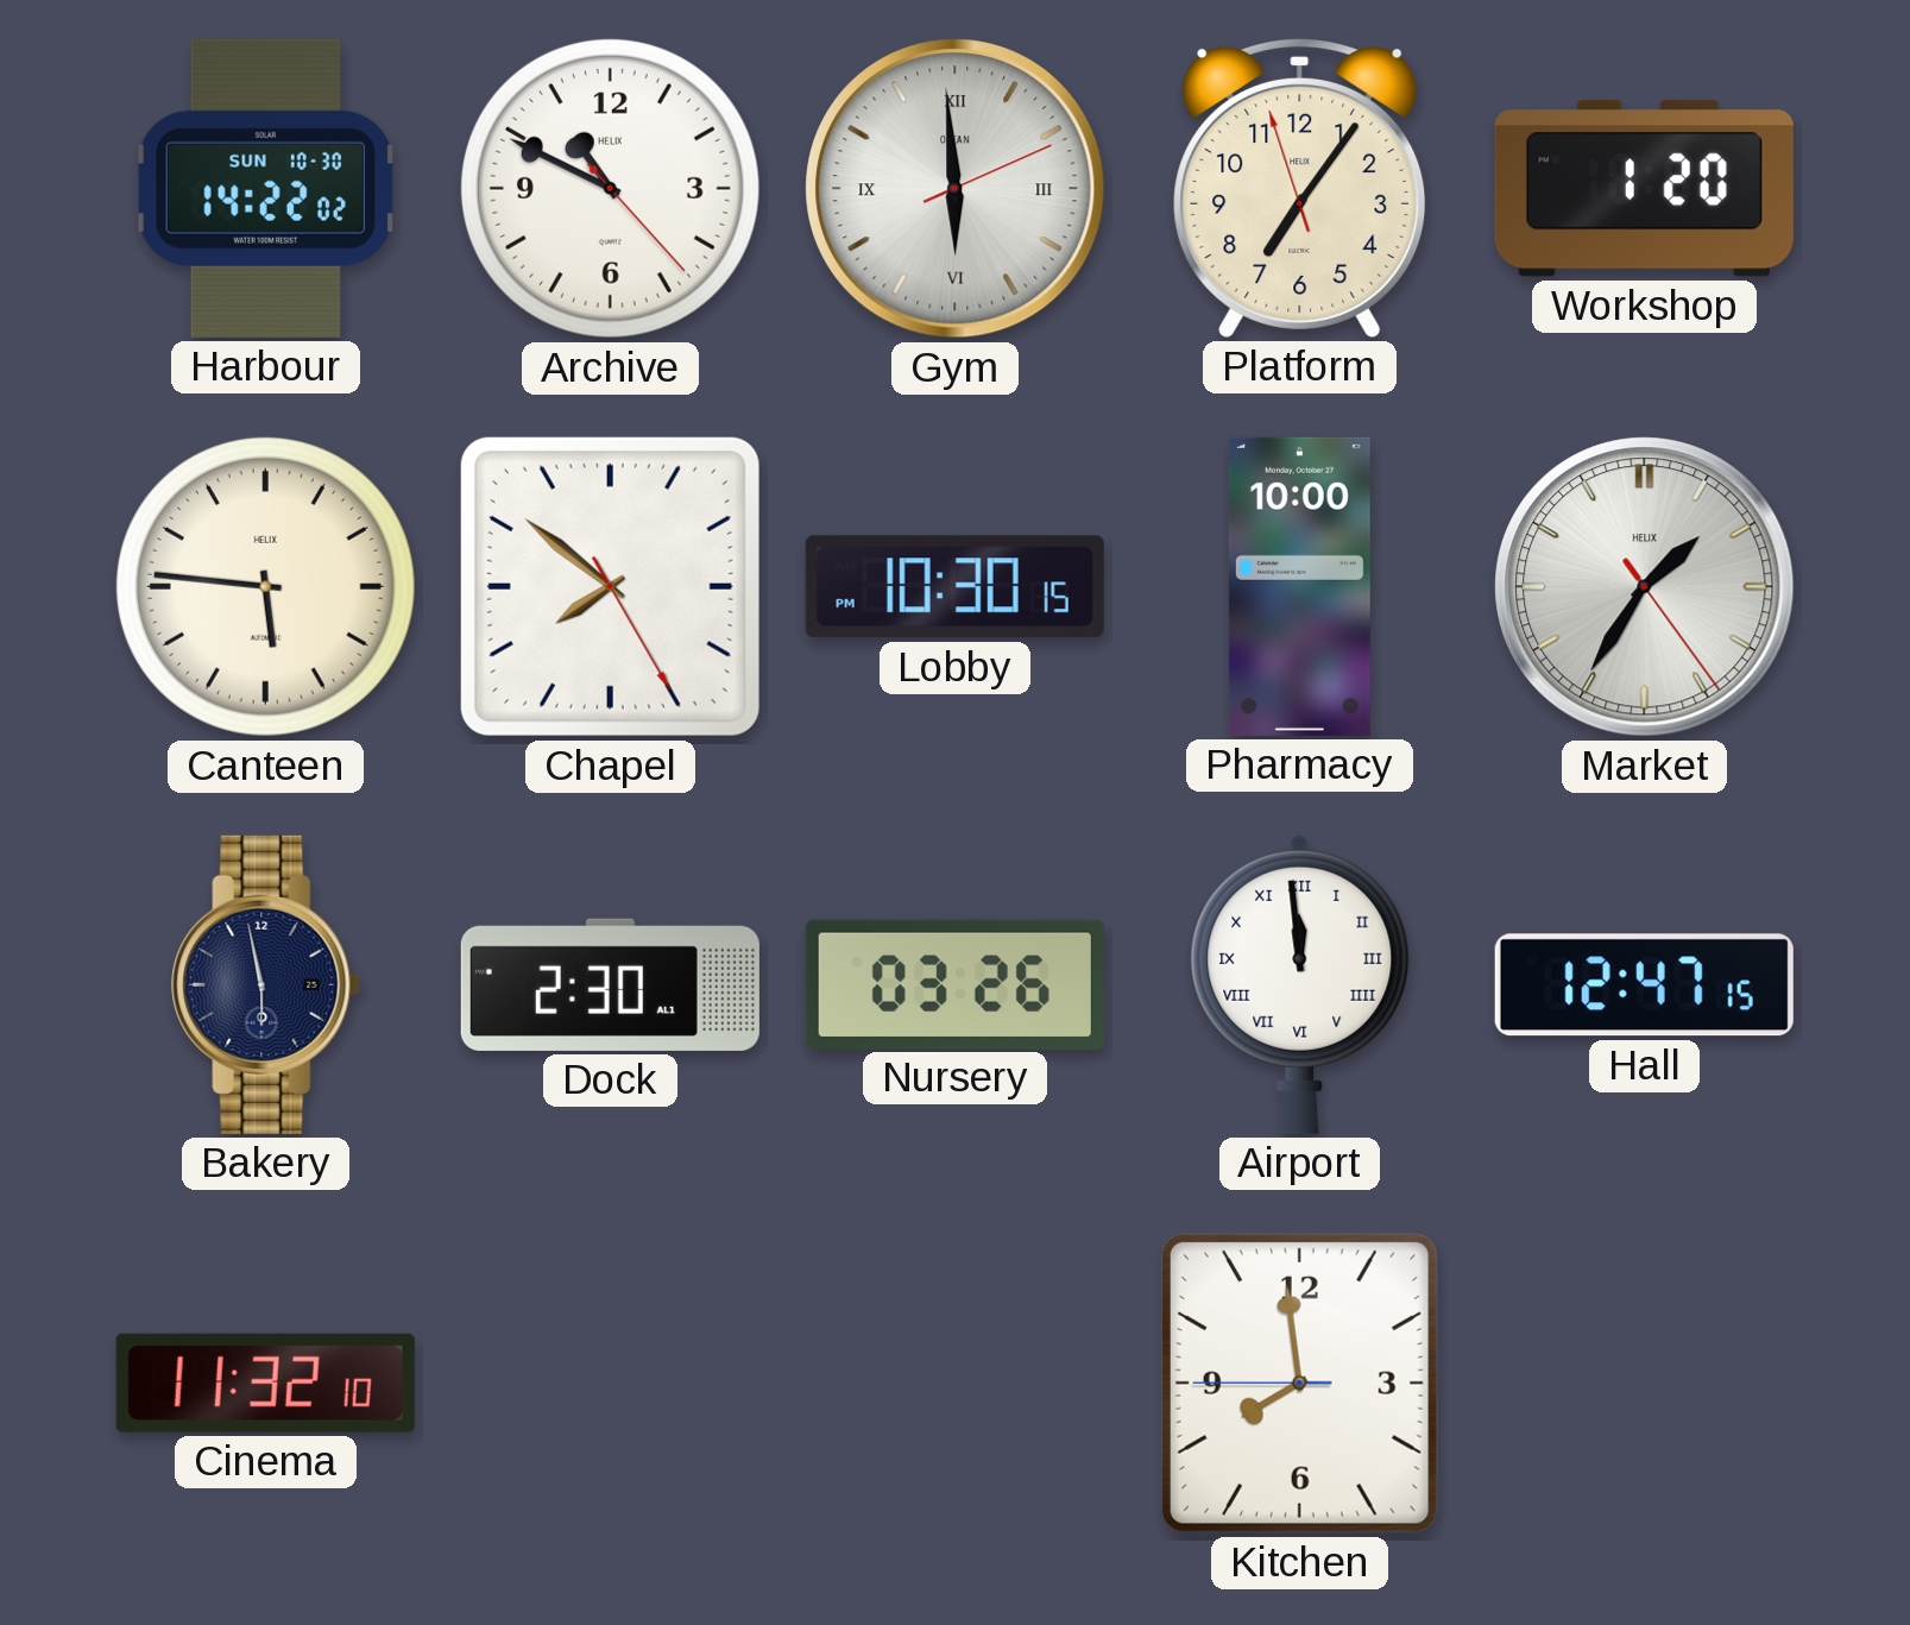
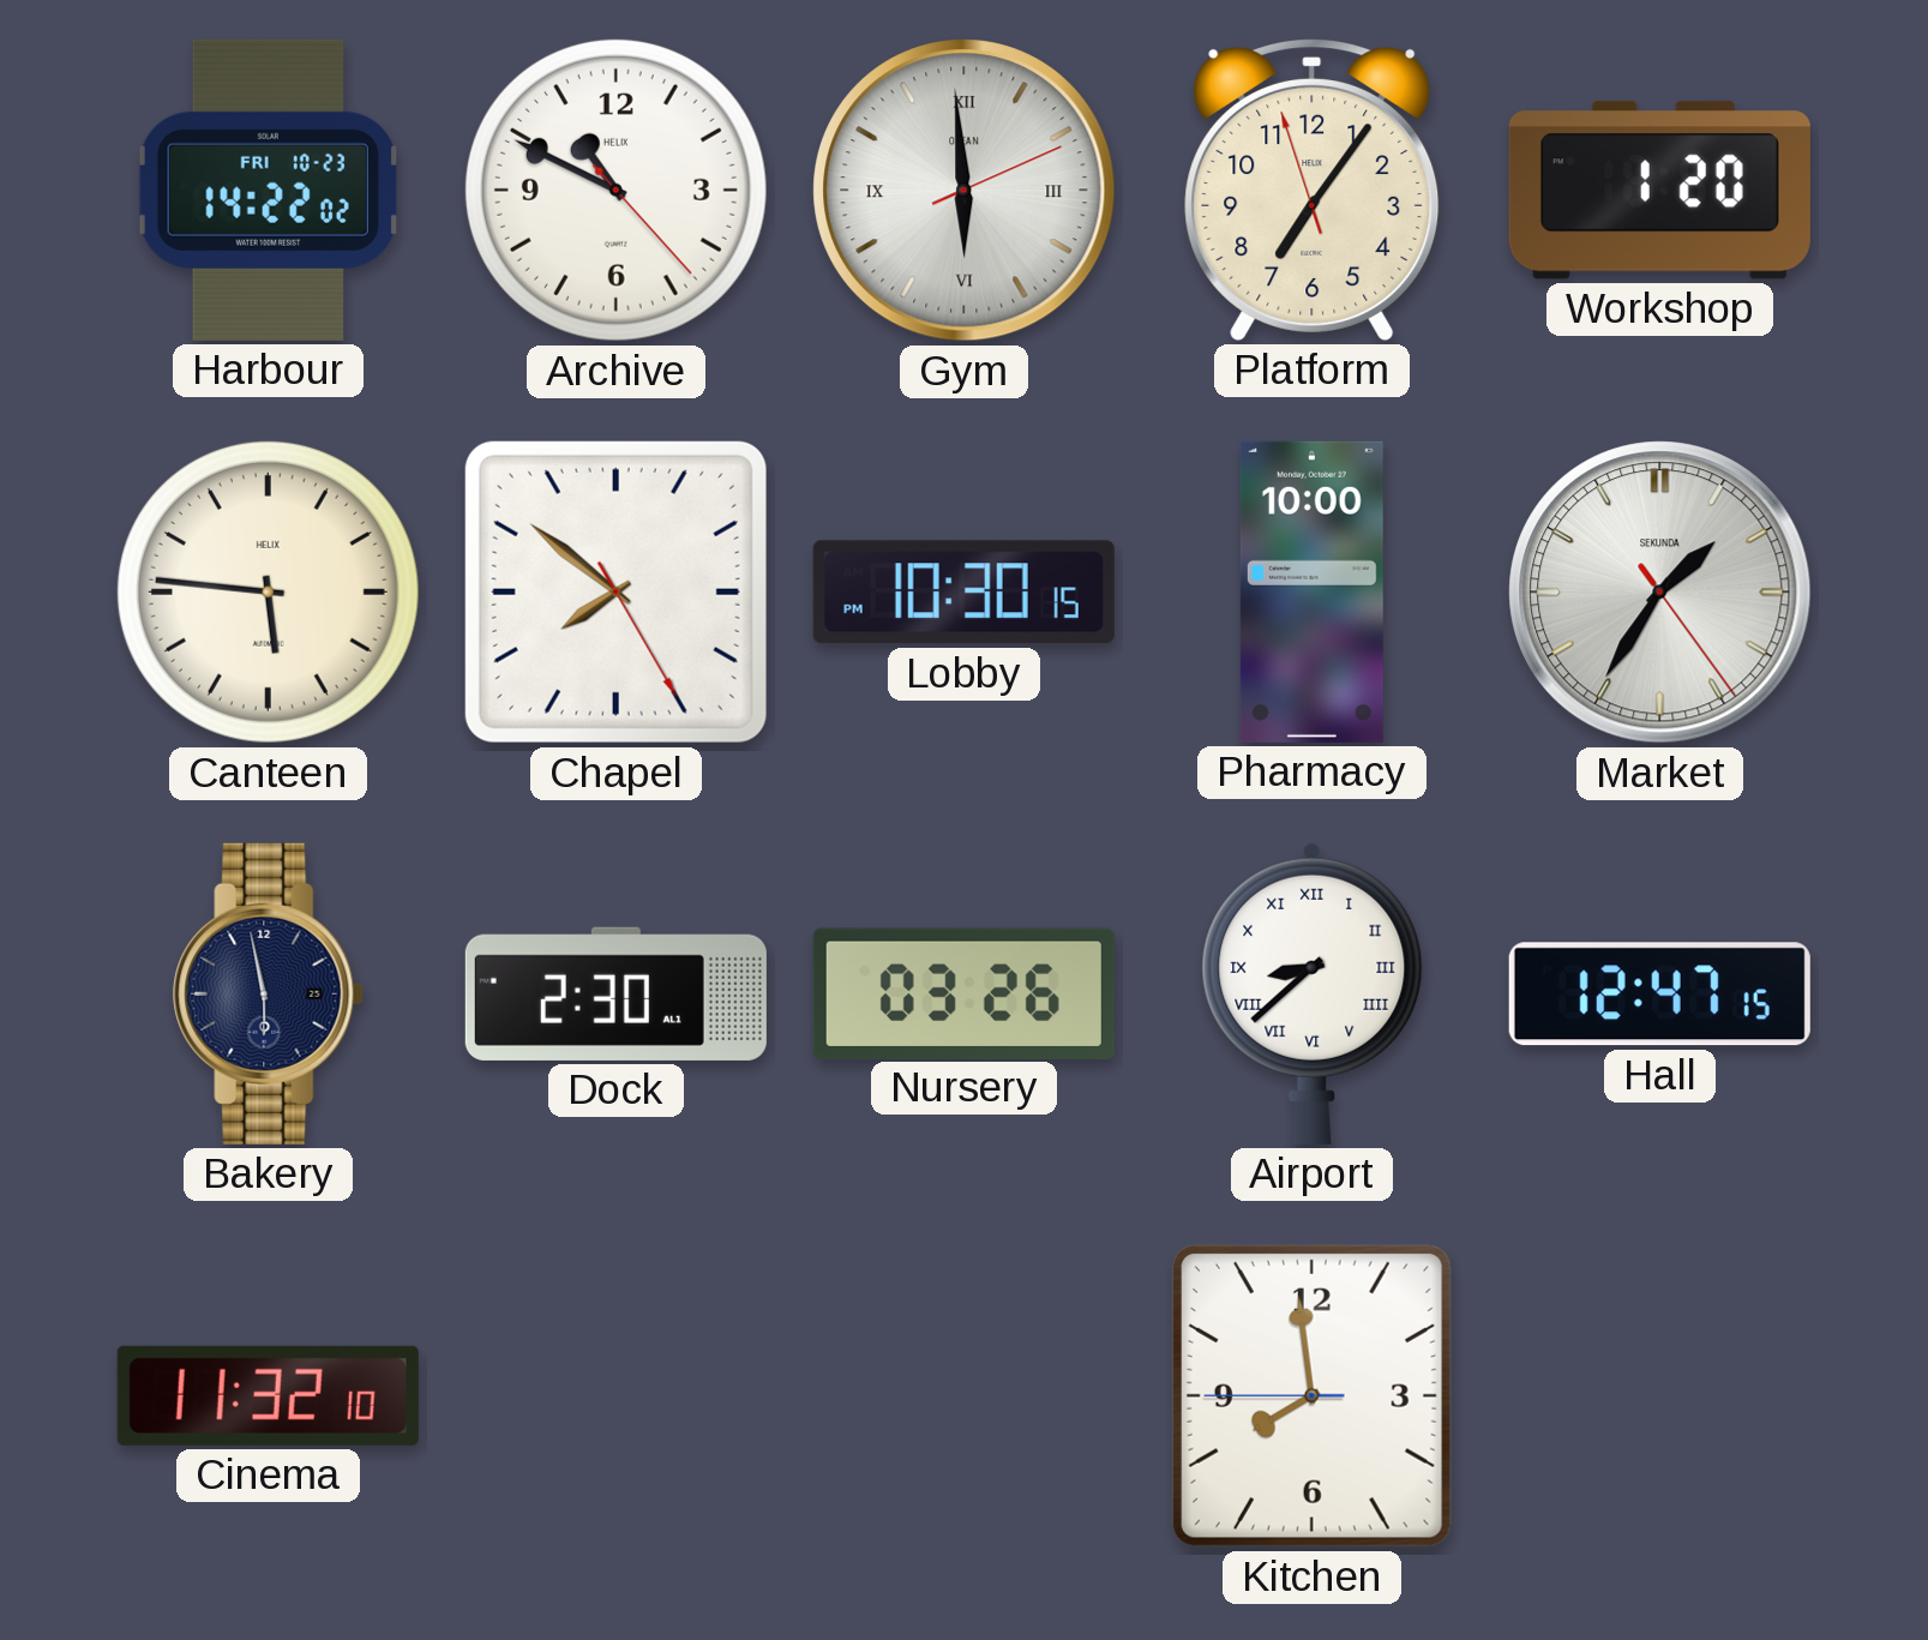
Harbour date: SUN 10-30 -> FRI 10-23 (268, 190)
Market brand: HELIX -> SEKUNDA (1660, 593)
Airport: 11:59 -> 8:38 (1313, 993)
